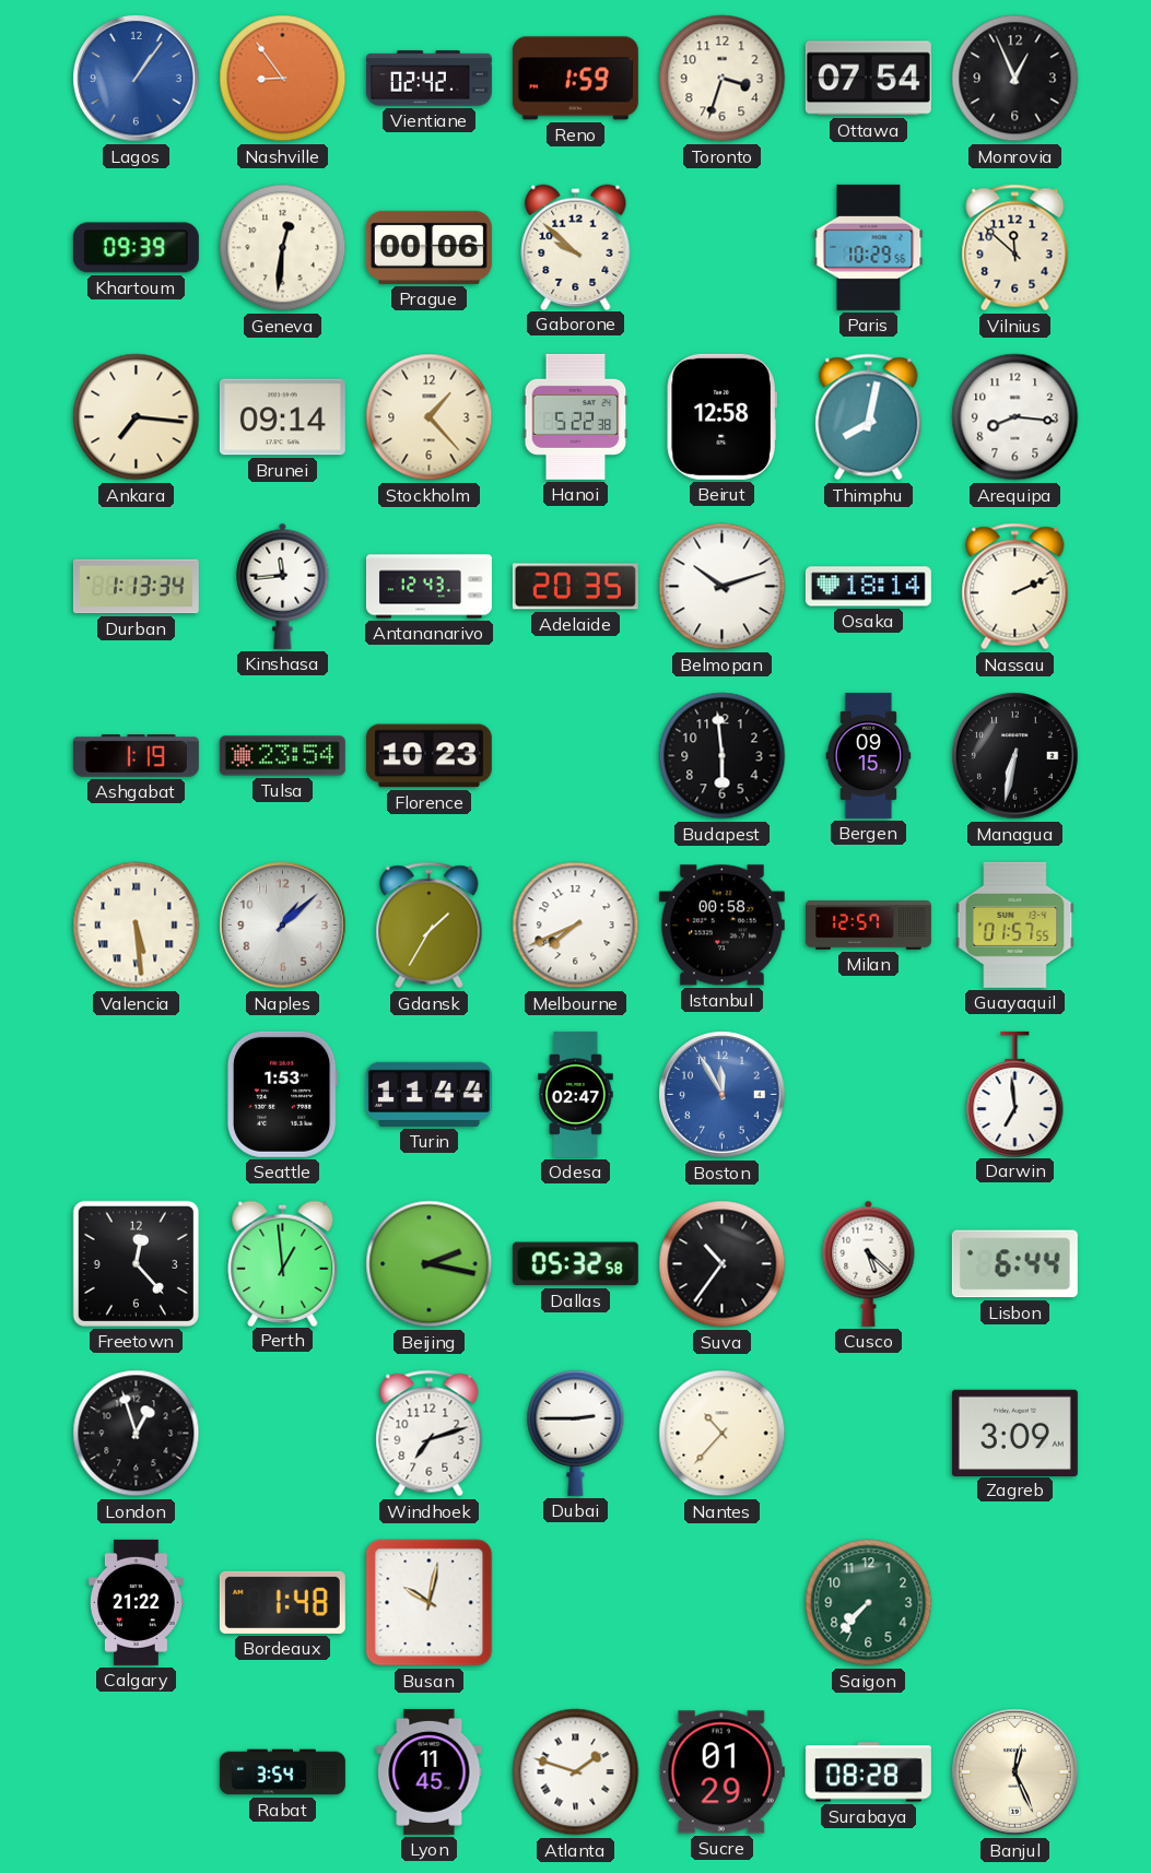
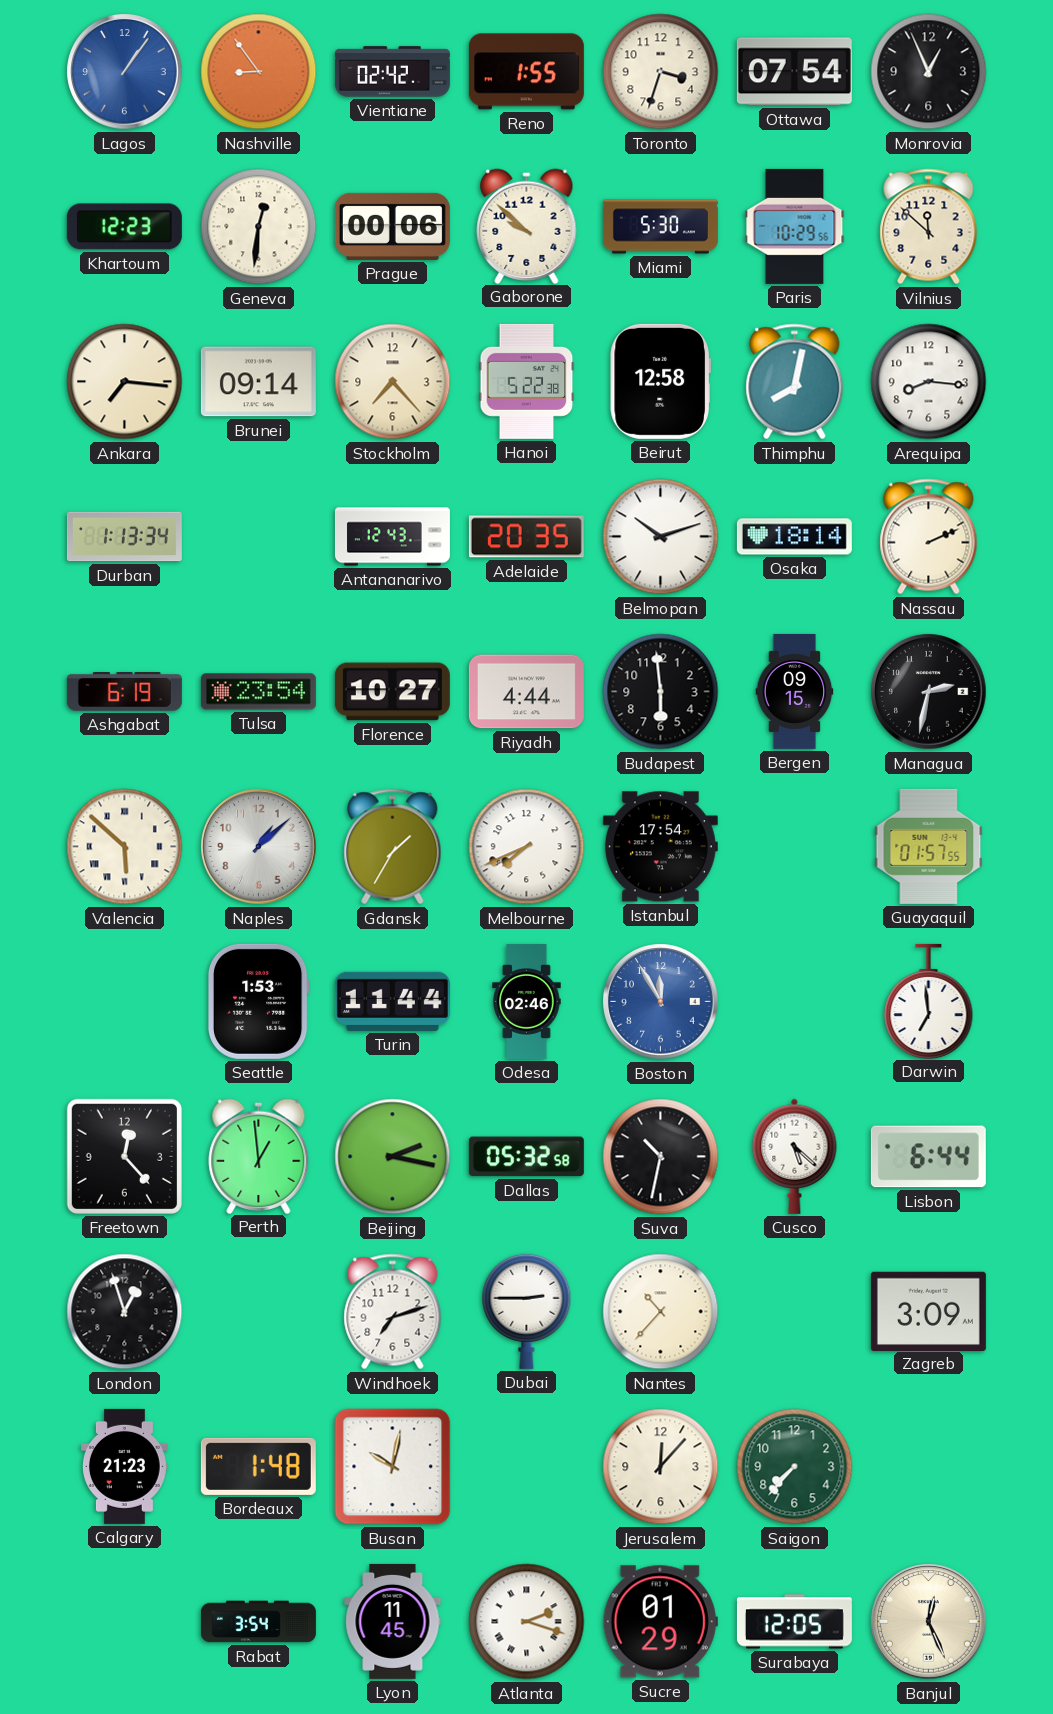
Reno: 1:59 -> 1:55 (526, 72)
Khartoum: 09:39 -> 12:23 (124, 227)
Miami: none -> 5:30 (660, 227)
Stockholm: 1:23 -> 7:23 (393, 382)
Kinshasa: 11:44 -> none (283, 586)
Ashgabat: 1:19 -> 6:19 (124, 692)
Florence: 10:23 -> 10:27 (392, 692)
Riyadh: none -> 4:44 (526, 692)
Managua: 6:32 -> 2:32 (929, 692)
Valencia: 5:29 -> 5:52 (125, 847)
Istanbul: 00:58 -> 17:54 (660, 847)
Milan: 12:57 -> none (868, 926)
Odesa: 02:47 -> 02:46 (527, 1001)
Suva: 10:36 -> 10:32 (661, 1157)
Calgary: 21:22 -> 21:23 (124, 1466)
Jerusalem: none -> 12:07 (661, 1467)
Atlanta: 1:48 -> 2:18 (527, 1622)
Surabaya: 08:28 -> 12:05 (794, 1622)
